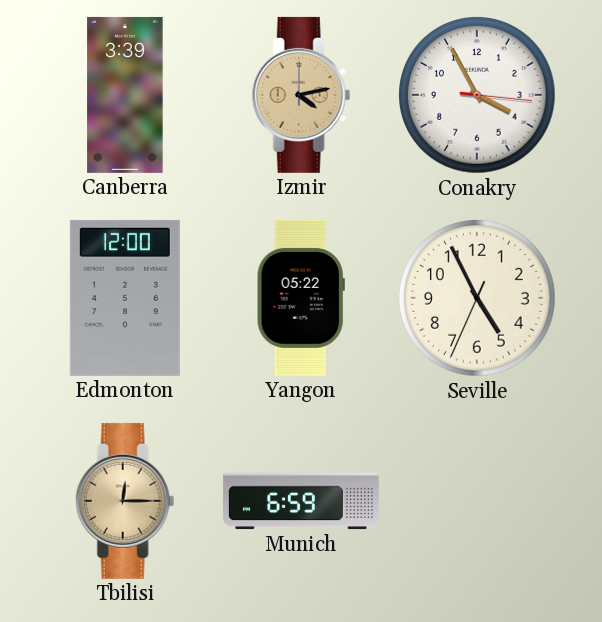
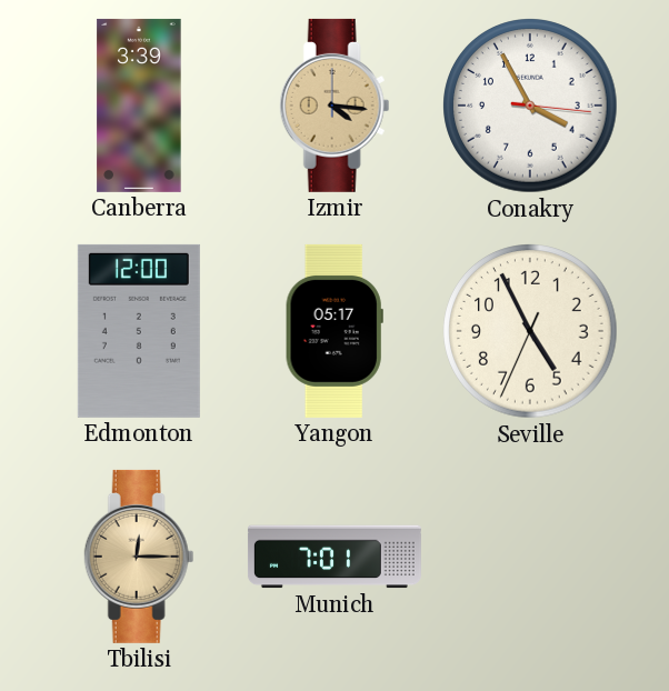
Izmir: 4:13 -> 4:16 (334, 106)
Yangon: 05:22 -> 05:17 (334, 331)
Munich: 6:59 -> 7:01 (334, 557)
